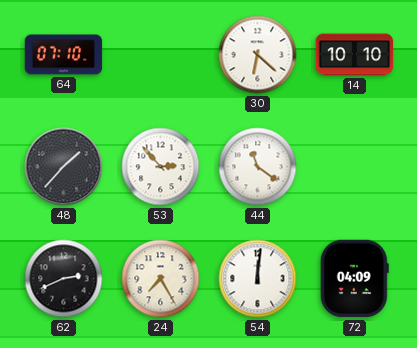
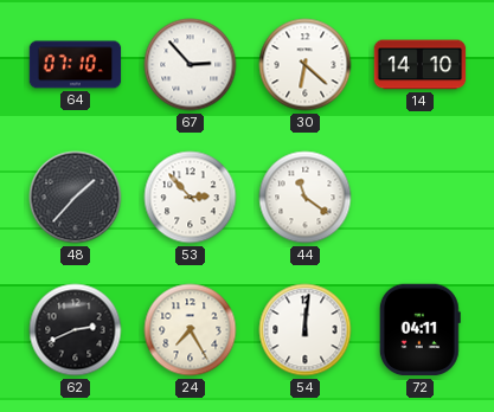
67: none -> 2:53 (191, 65)
14: 10:10 -> 14:10 (421, 65)
72: 04:09 -> 04:11 (419, 330)
